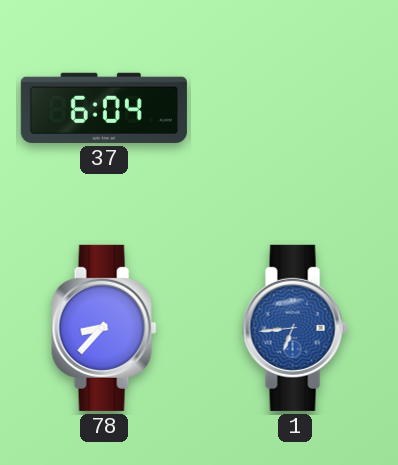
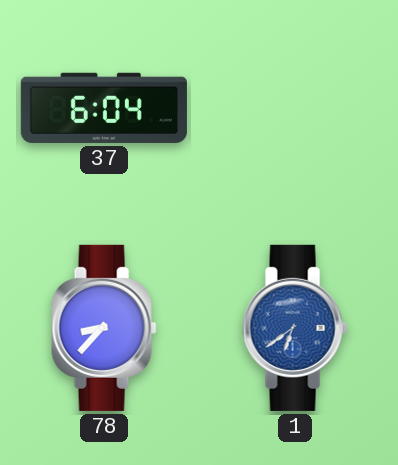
1: 6:44 -> 6:39 (295, 328)
